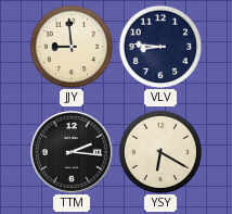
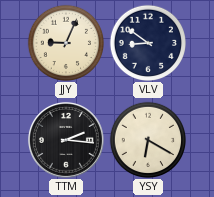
JJY: 8:59 -> 9:04 (65, 42)
VLV: 8:46 -> 8:51 (147, 42)
